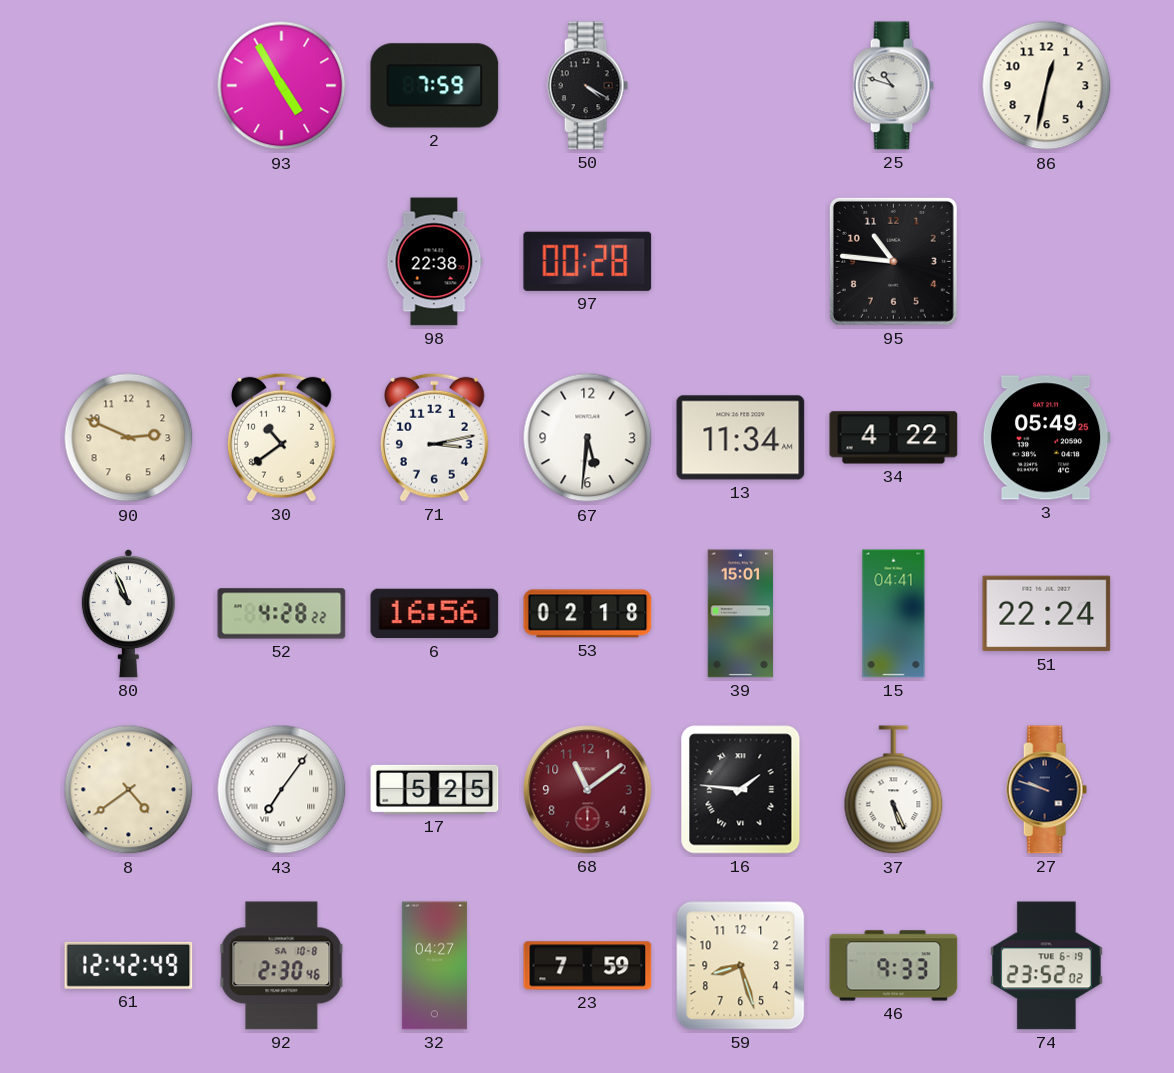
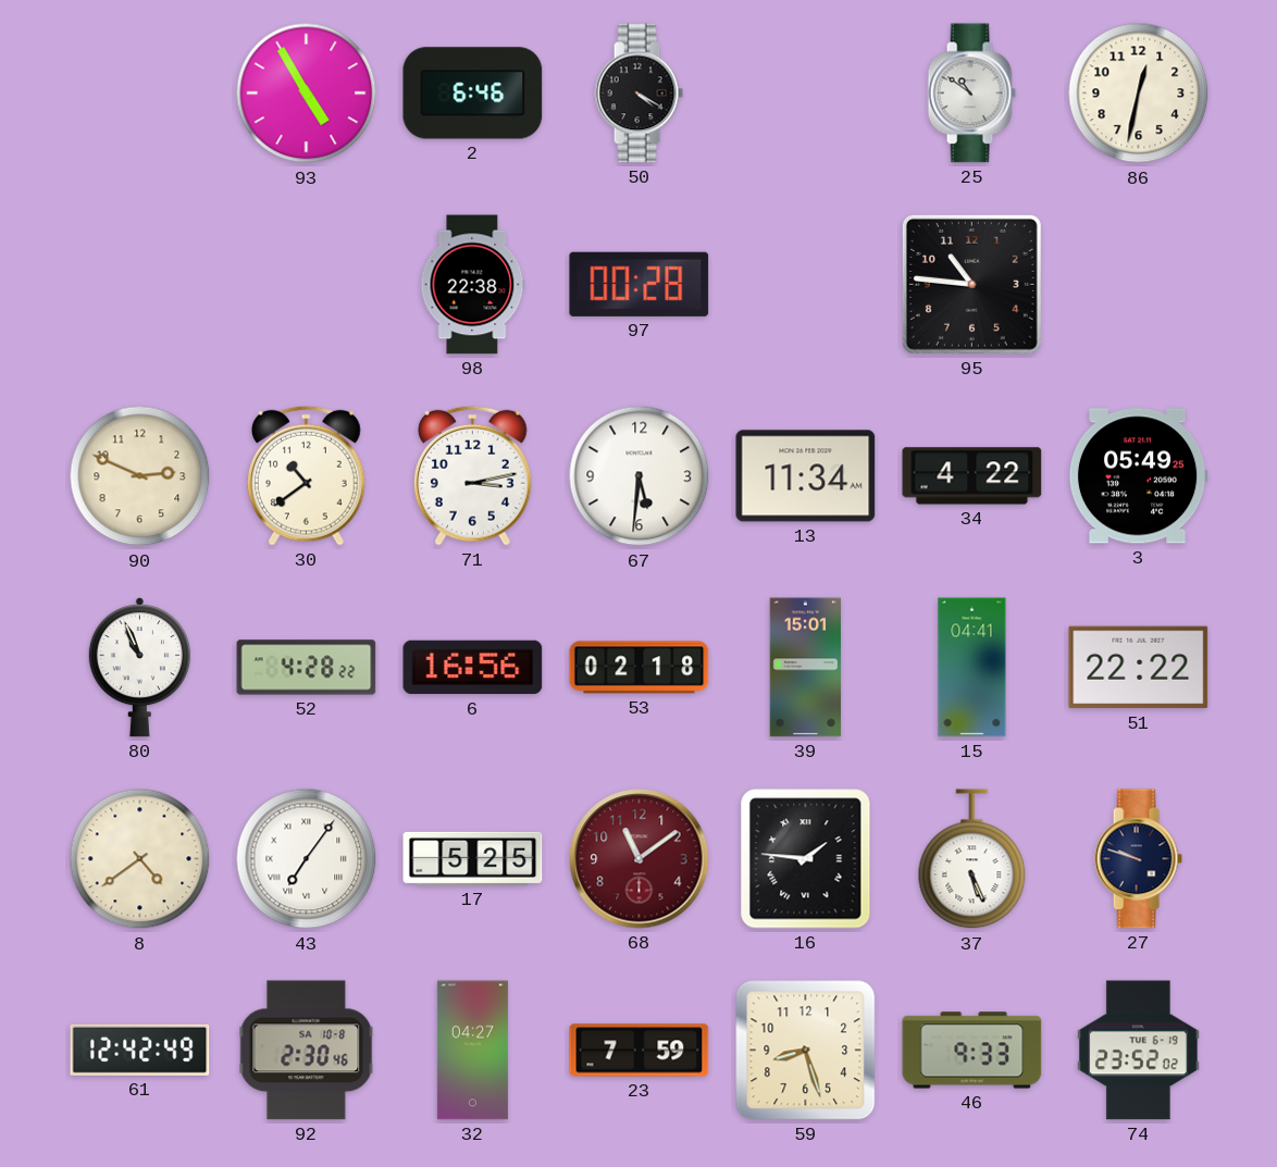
2: 7:59 -> 6:46 (473, 94)
25: 10:48 -> 10:51 (971, 94)
51: 22:24 -> 22:22 (1139, 668)
